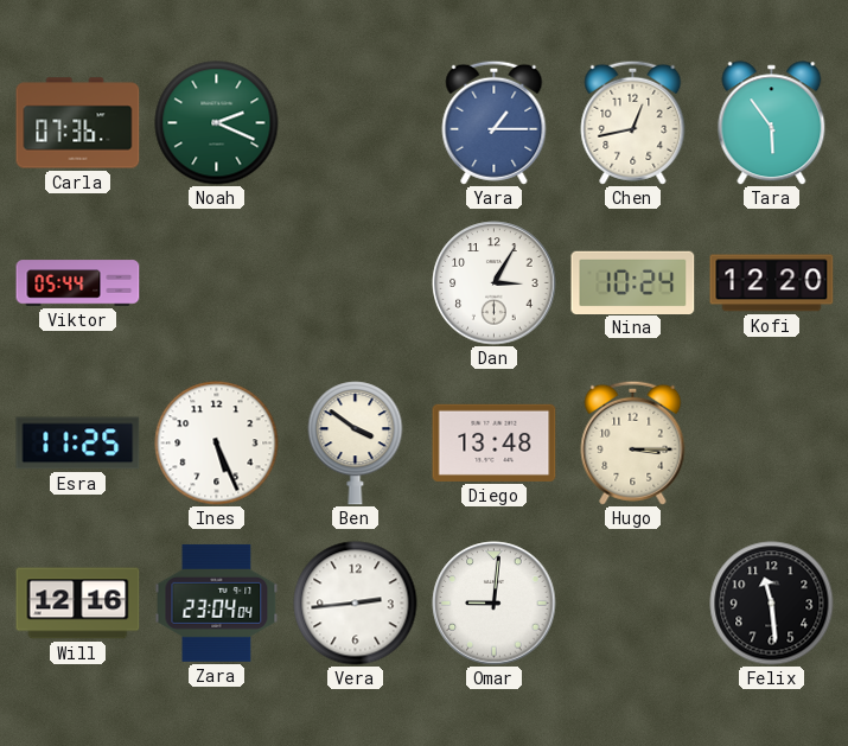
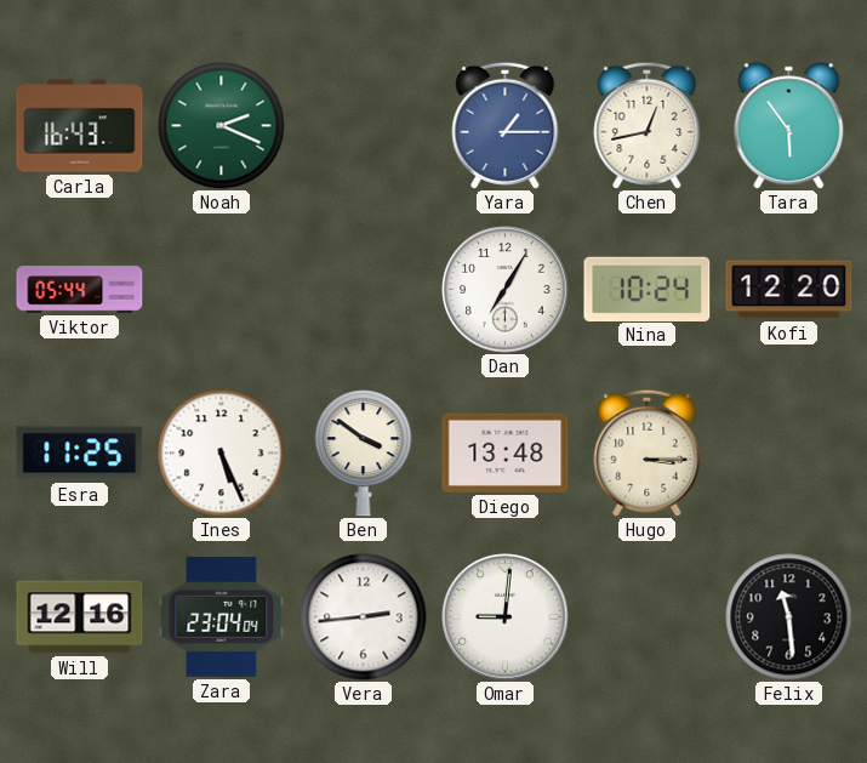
Carla: 07:36 -> 16:43 (80, 126)
Dan: 3:05 -> 7:05 (506, 290)
